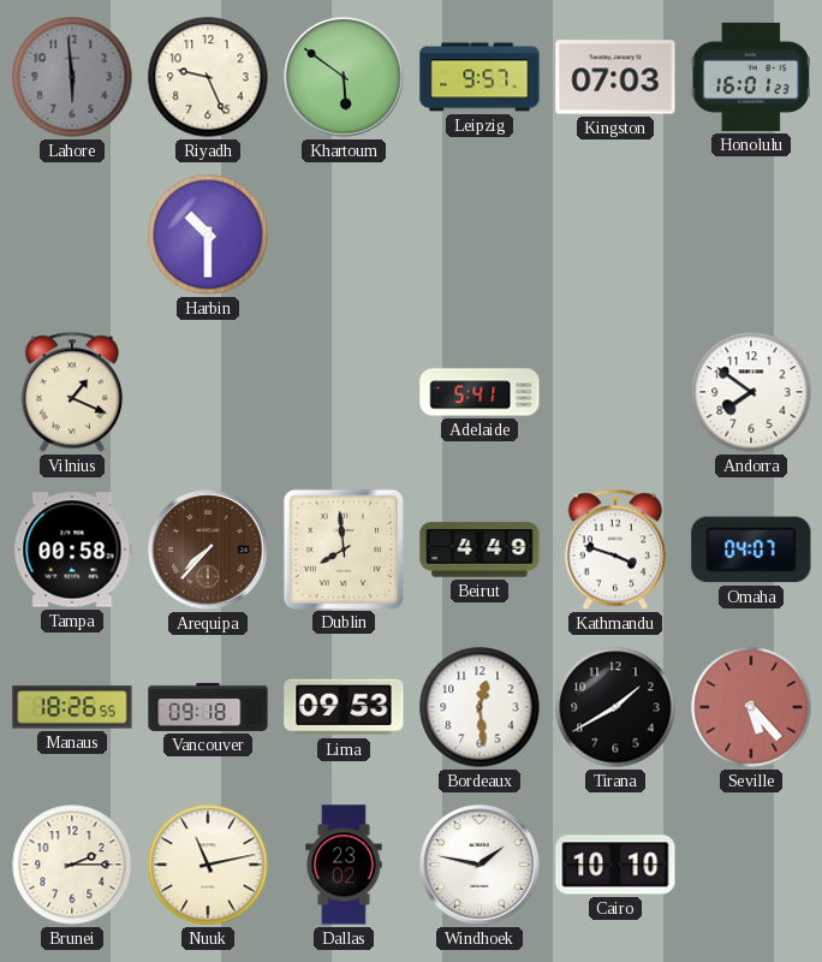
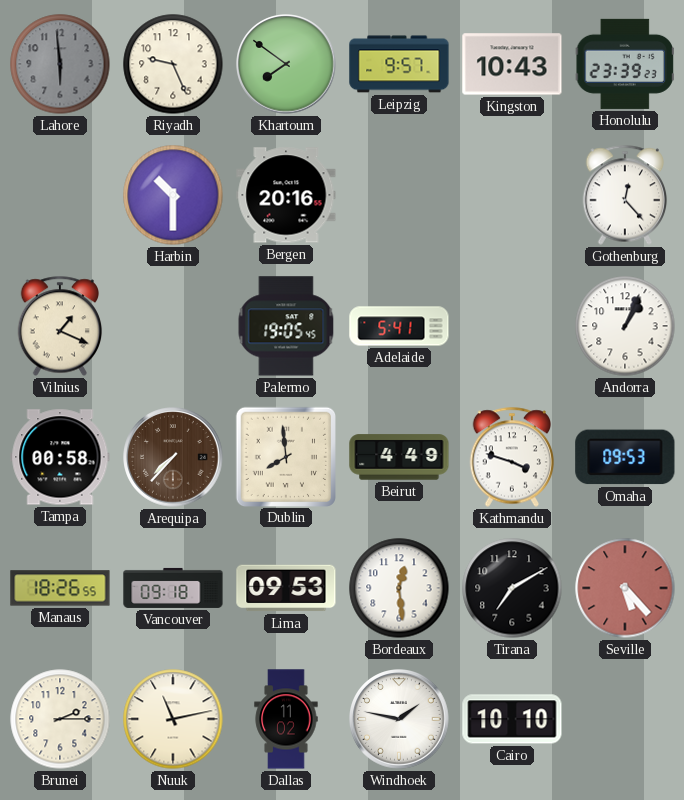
Khartoum: 5:51 -> 7:51 (286, 64)
Kingston: 07:03 -> 10:43 (512, 64)
Honolulu: 16:01 -> 23:39 (624, 64)
Bergen: none -> 20:16 (286, 195)
Gothenburg: none -> 12:23 (625, 195)
Palermo: none -> 19:05 (286, 326)
Andorra: 7:51 -> 1:04 (625, 326)
Omaha: 04:07 -> 09:53 (625, 457)
Tirana: 1:40 -> 7:10 (512, 588)
Dallas: 23:02 -> 11:02 (286, 719)
